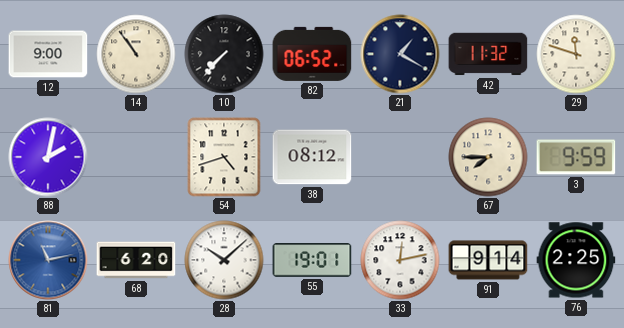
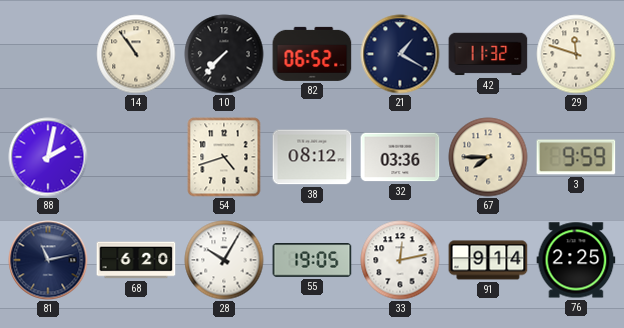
12: 9:00 -> none (48, 54)
32: none -> 03:36 (400, 157)
81 dial: blue -> navy (48, 260)
28: 10:08 -> 10:05 (224, 260)
55: 19:01 -> 19:05 (312, 260)
